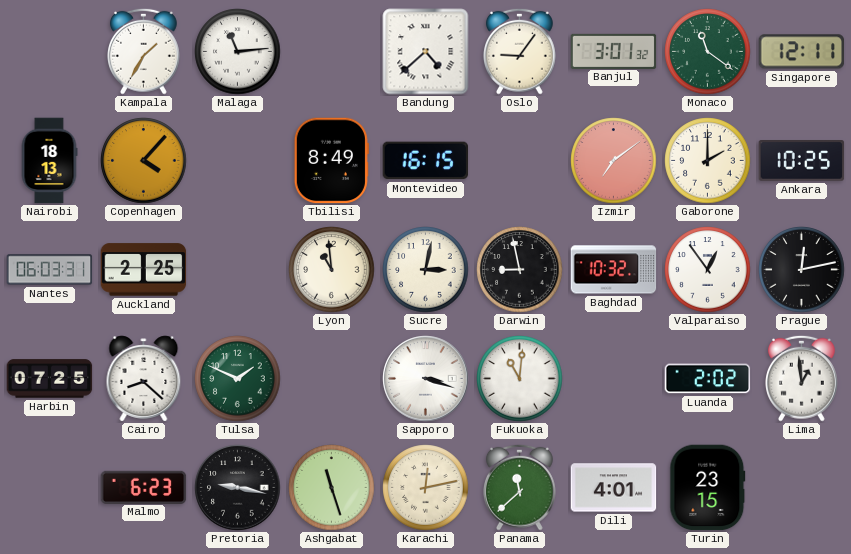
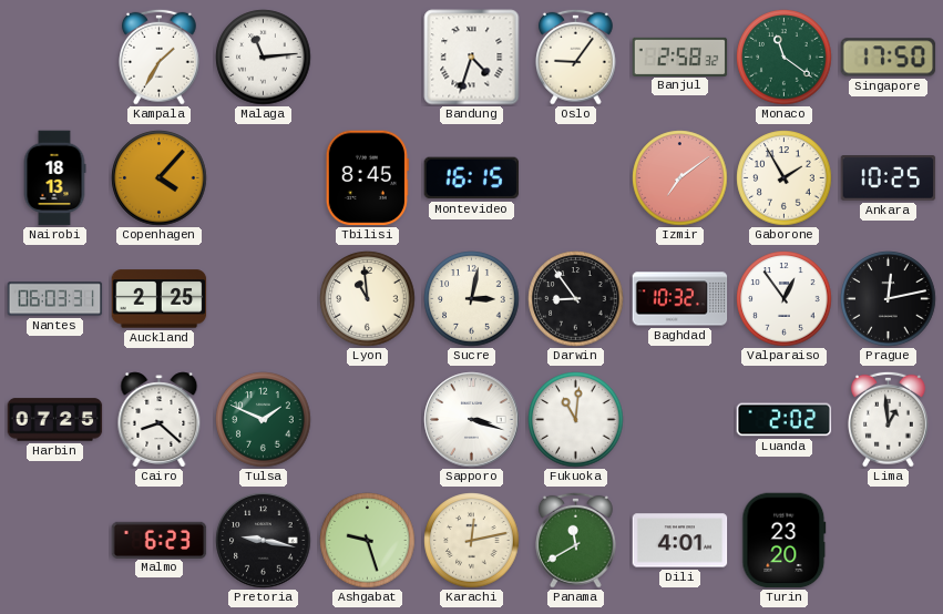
Bandung: 4:38 -> 4:33 (472, 58)
Banjul: 3:01 -> 2:58 (680, 57)
Singapore: 12:11 -> 17:50 (889, 58)
Tbilisi: 8:49 -> 8:45 (367, 178)
Gaborone: 2:00 -> 1:55 (785, 178)
Darwin: 8:58 -> 8:54 (576, 299)
Ashgabat: 11:27 -> 9:27 (368, 541)
Panama: 11:38 -> 11:40 (576, 540)
Turin: 23:15 -> 23:20 (785, 541)
